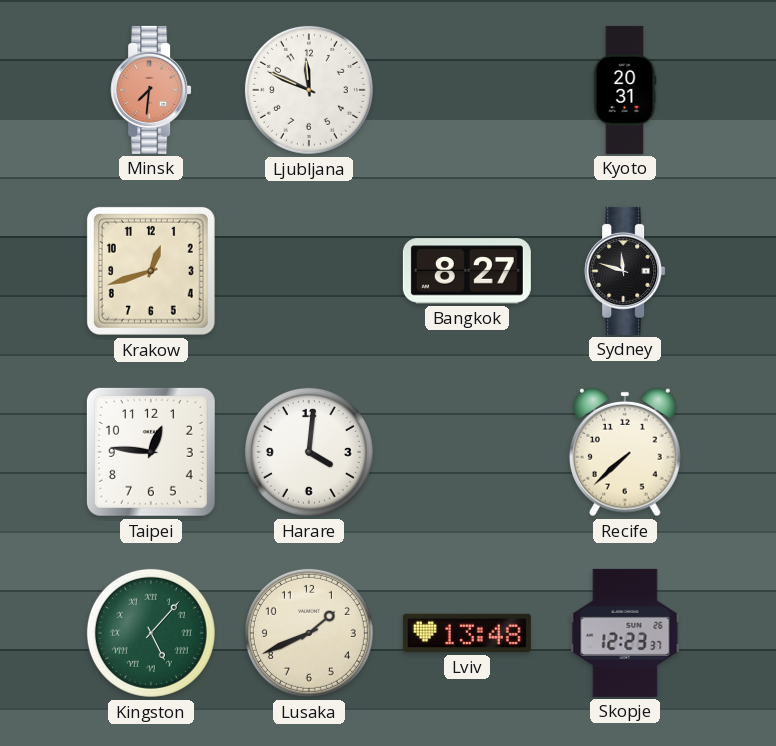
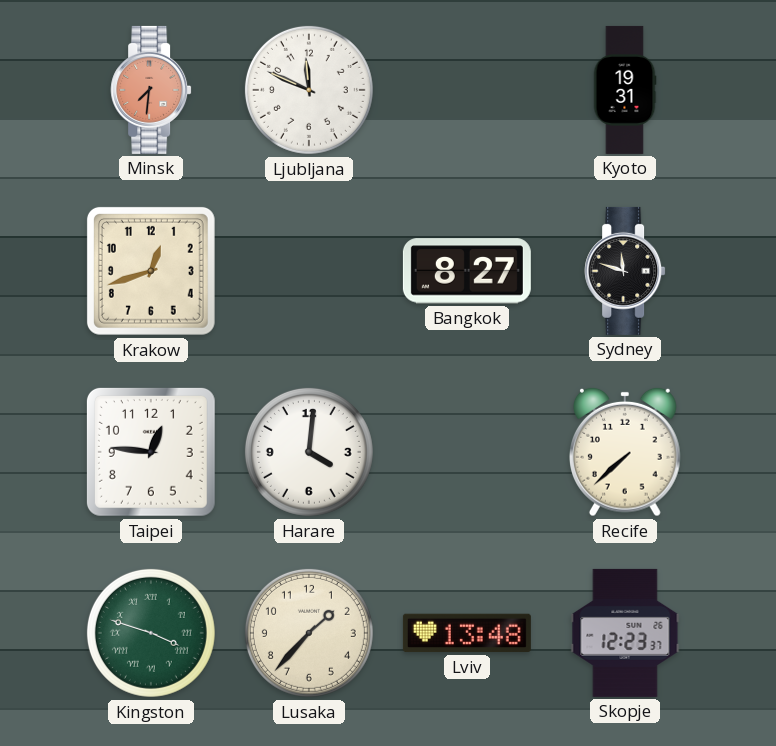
Kyoto: 20:31 -> 19:31 (625, 90)
Kingston: 5:07 -> 3:48 (151, 633)
Lusaka: 1:41 -> 1:37 (309, 633)
